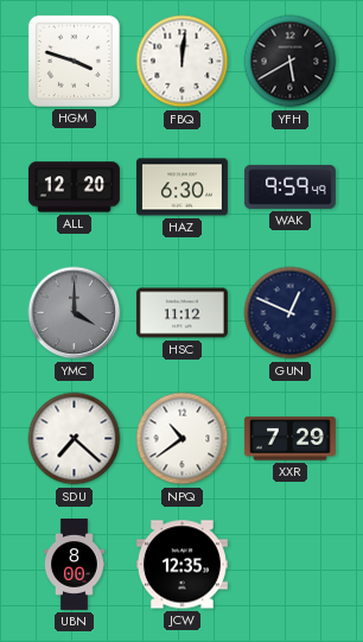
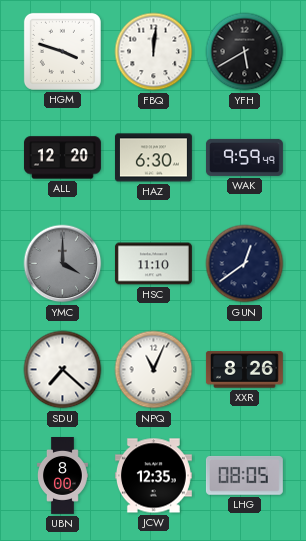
HSC: 11:12 -> 11:10 (153, 264)
GUN: 12:49 -> 12:39 (245, 264)
NPQ: 10:39 -> 11:04 (154, 370)
XXR: 7:29 -> 8:26 (244, 370)
LHG: none -> 08:05 (244, 475)
